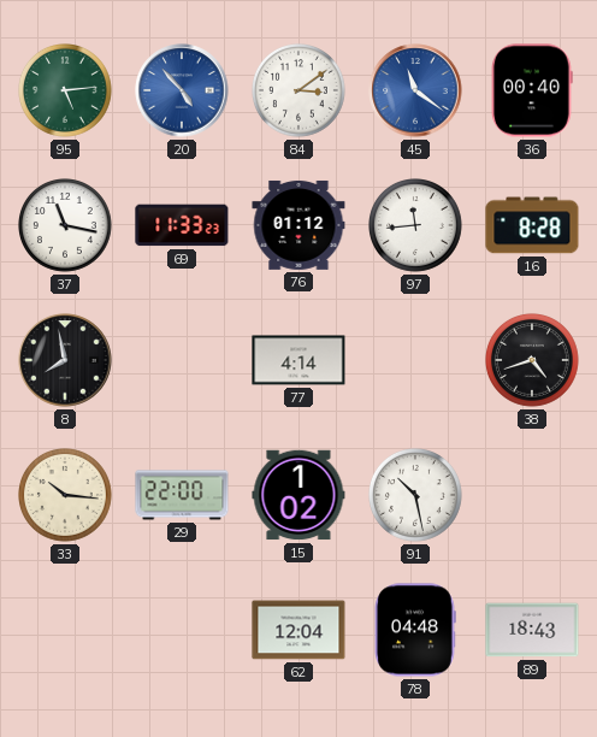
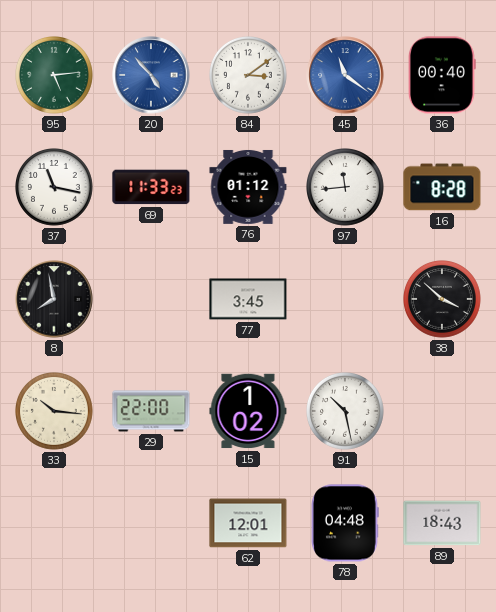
77: 4:14 -> 3:45 (248, 299)
38: 4:42 -> 3:52 (443, 300)
62: 12:04 -> 12:01 (248, 523)
